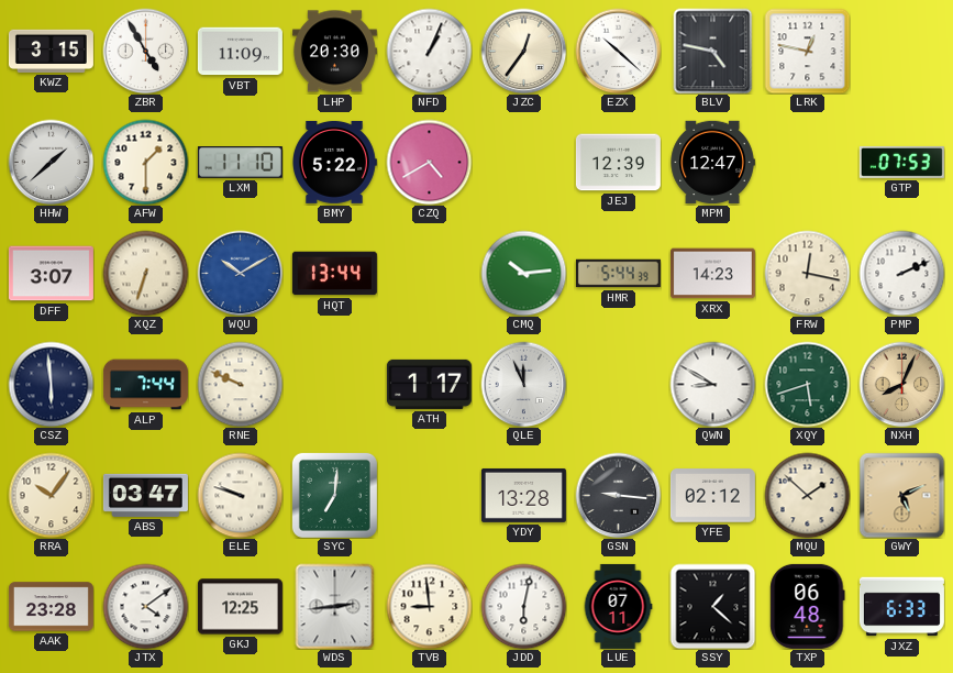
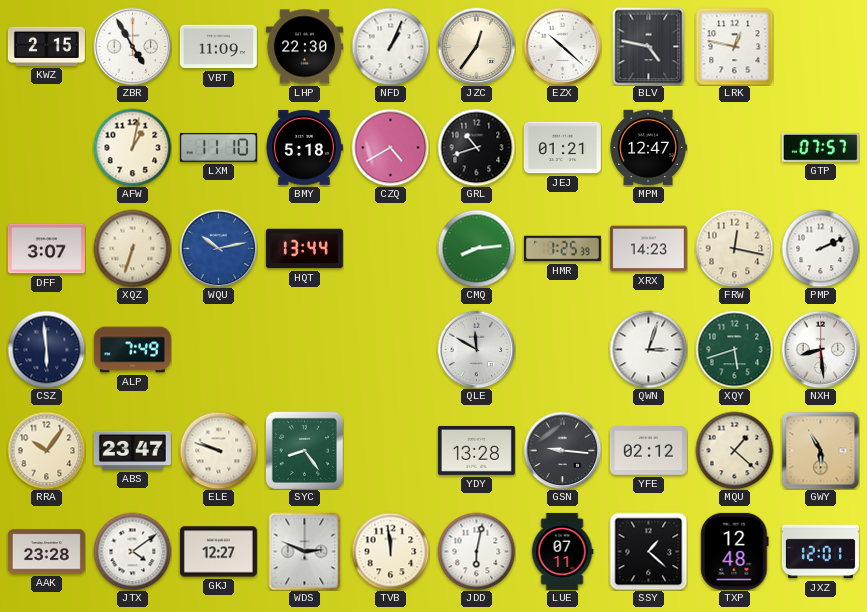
KWZ: 3:15 -> 2:15 (46, 46)
LHP: 20:30 -> 22:30 (304, 47)
HHW: 1:38 -> none (51, 162)
AFW: 1:30 -> 1:02 (132, 147)
BMY: 5:22 -> 5:18 (304, 147)
GRL: none -> 10:42 (476, 147)
JEJ: 12:39 -> 01:21 (562, 148)
GTP: 07:53 -> 07:57 (820, 147)
WQU: 10:10 -> 10:13 (218, 248)
CMQ: 10:14 -> 8:14 (476, 248)
HMR: 5:44 -> 1:25 (562, 249)
ALP: 7:44 -> 7:49 (132, 350)
RNE: 9:49 -> none (240, 384)
ATH: 1:17 -> none (429, 384)
QLE: 11:56 -> 11:50 (476, 349)
QWN: 8:50 -> 3:03 (648, 349)
NXH: 8:04 -> 8:29 (820, 349)
NXH dial: champagne -> white (820, 349)
ABS: 03:47 -> 23:47 (132, 450)
SYC: 7:01 -> 8:24 (304, 450)
MQU: 1:52 -> 1:22 (734, 450)
GWY: 5:11 -> 5:55 (820, 450)
GKJ: 12:25 -> 12:27 (218, 552)
WDS: 2:44 -> 2:49 (305, 551)
TVB: 8:59 -> 11:59 (390, 551)
TXP: 06:48 -> 12:48 (735, 551)
JXZ: 6:33 -> 12:01 (820, 552)
